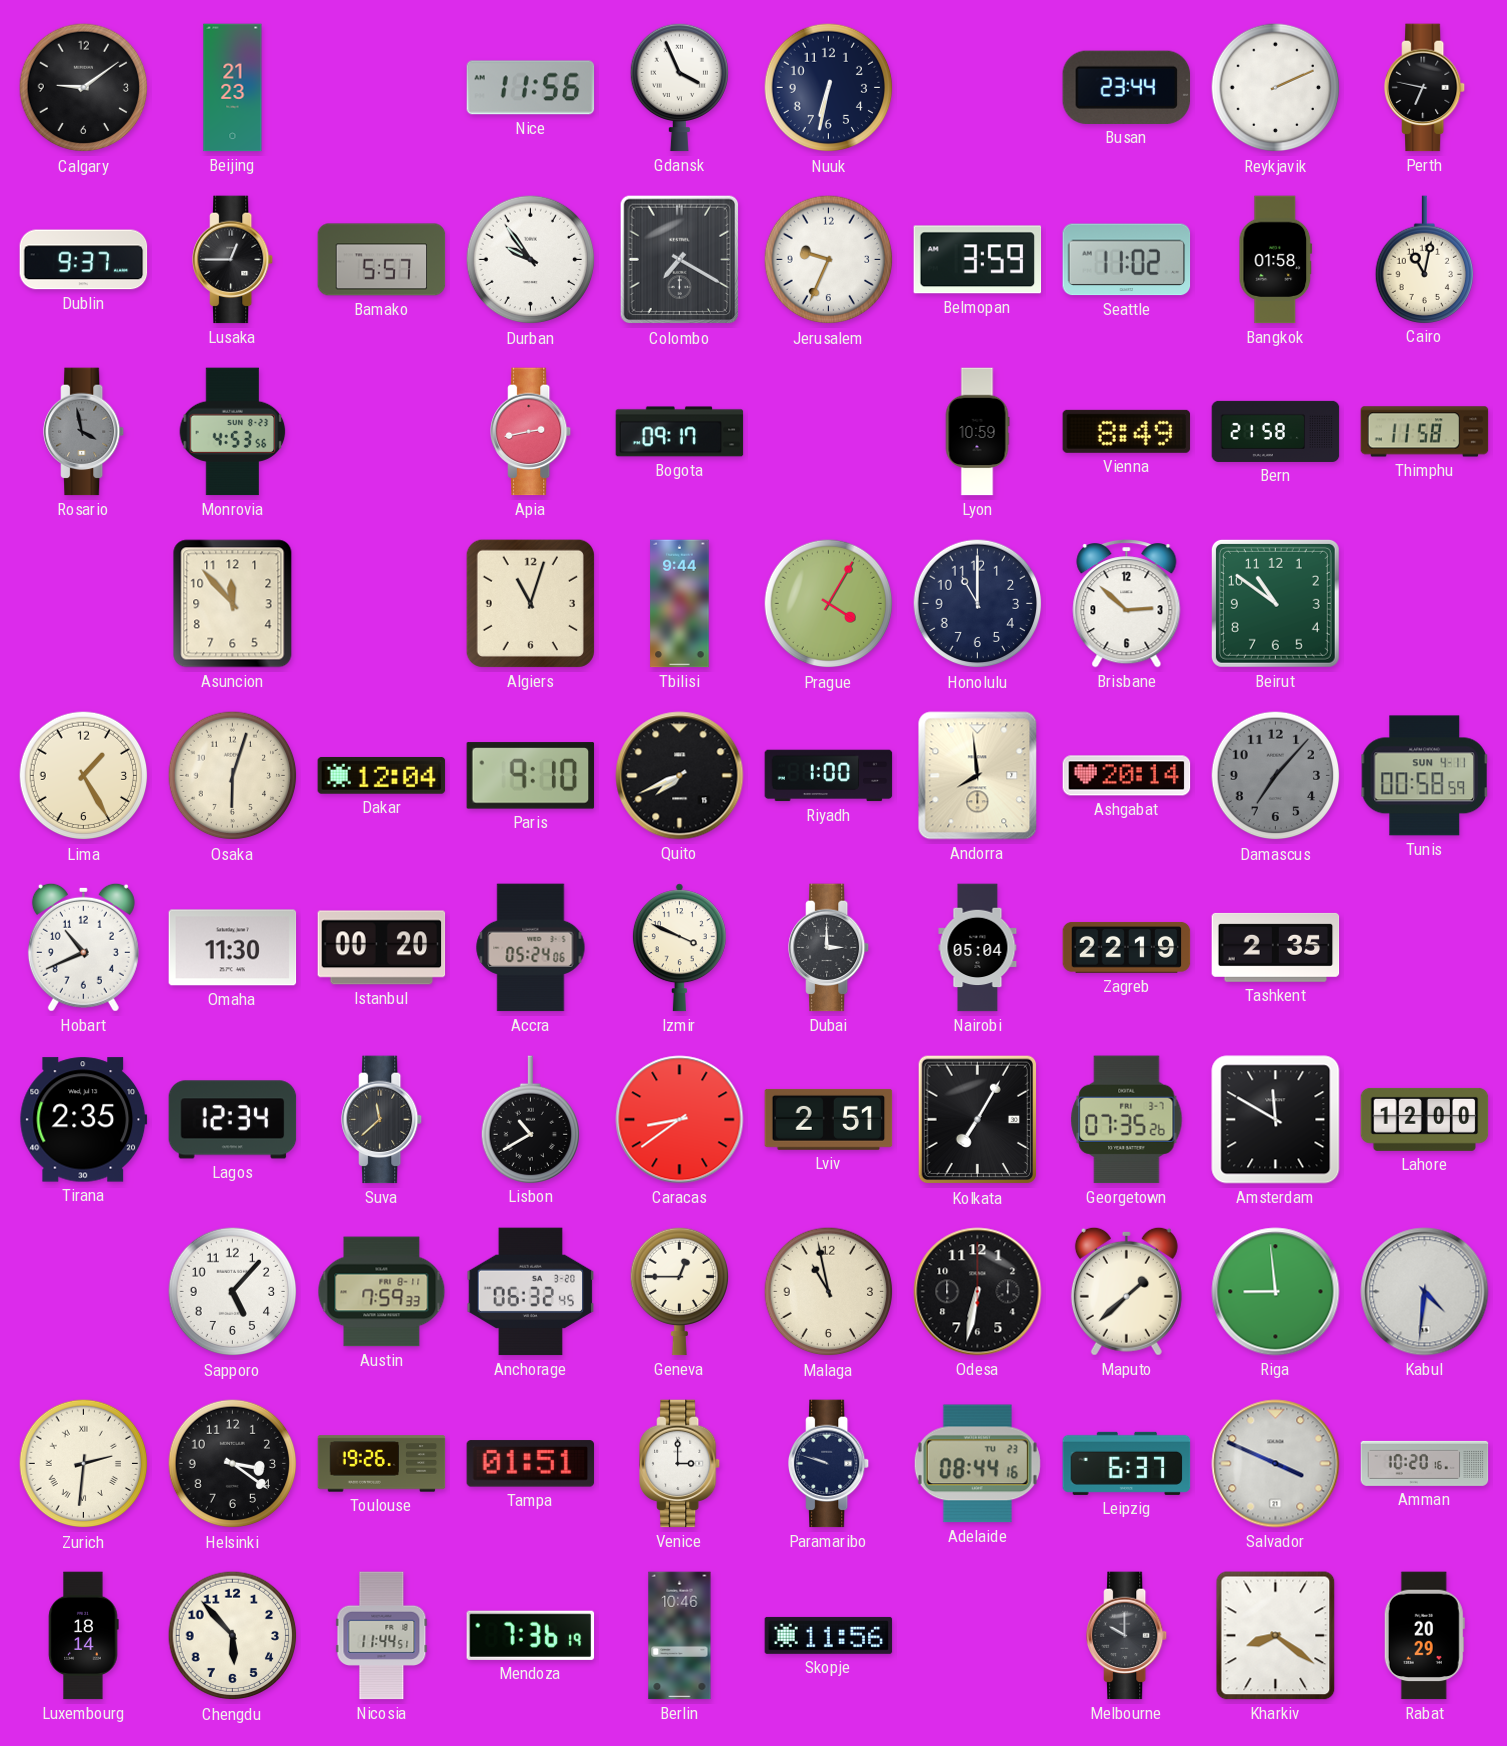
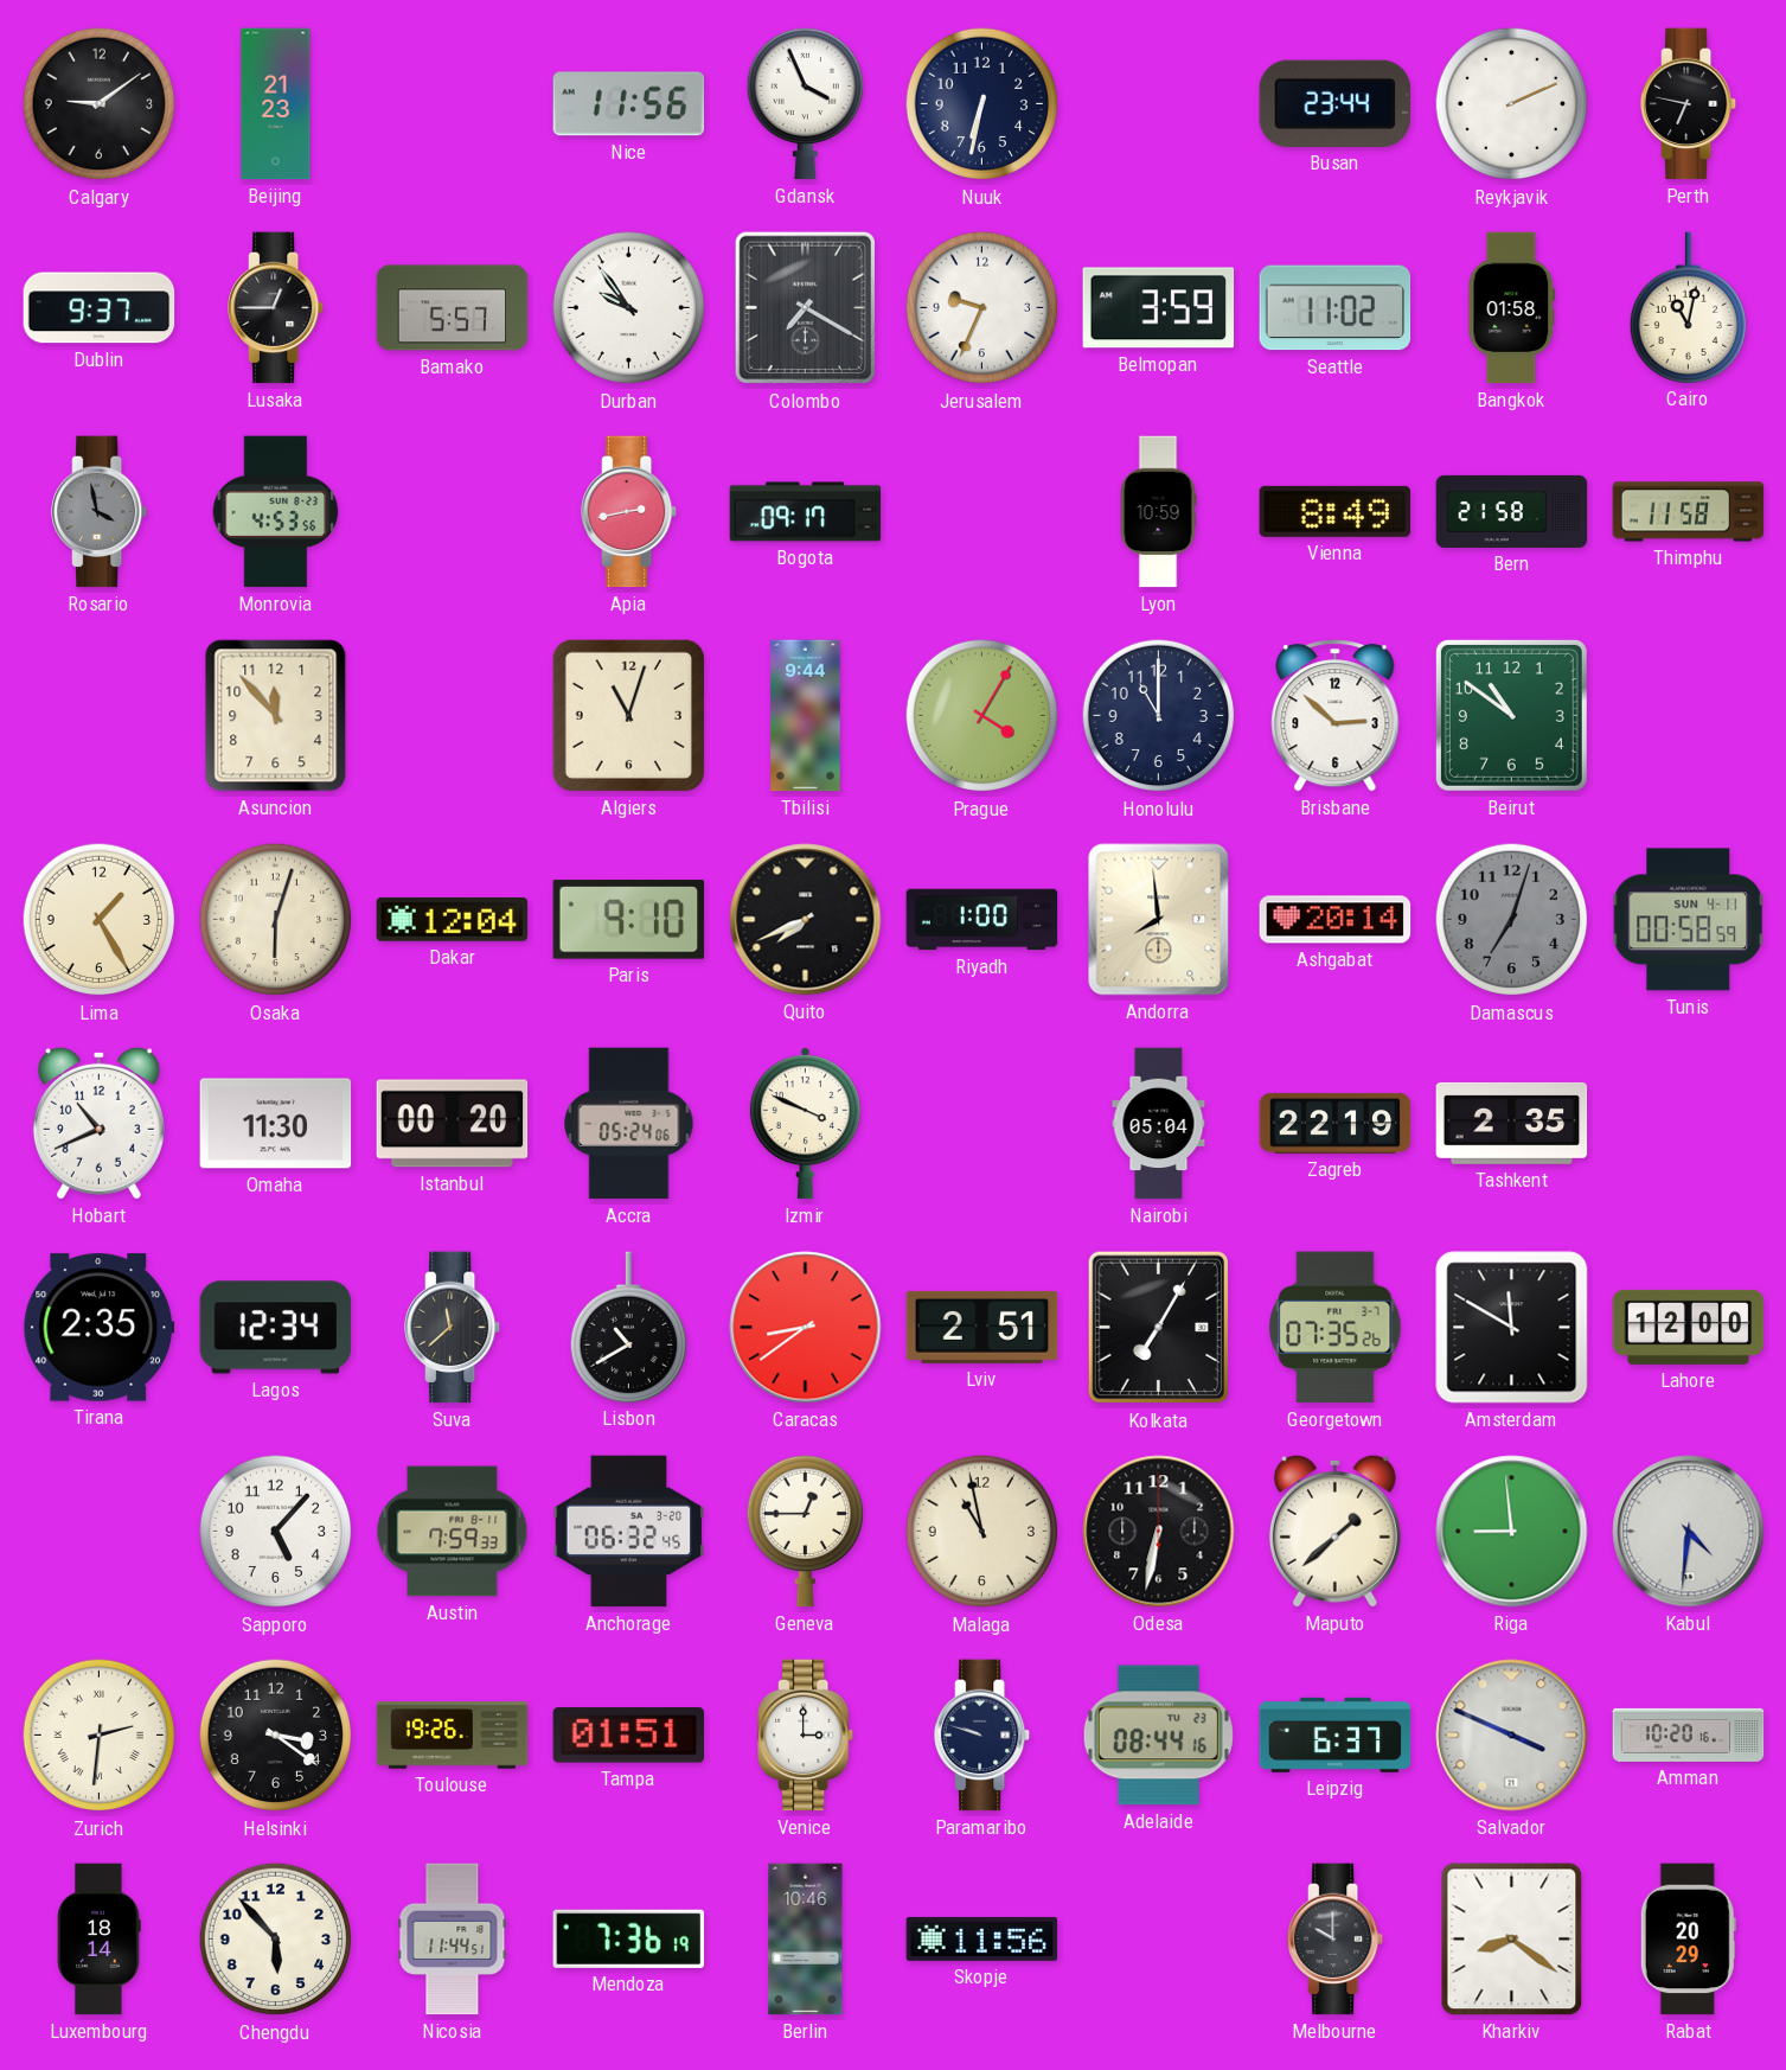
Damascus: 7:07 -> 7:03 (1512, 920)
Dubai: 3:00 -> none (830, 948)
